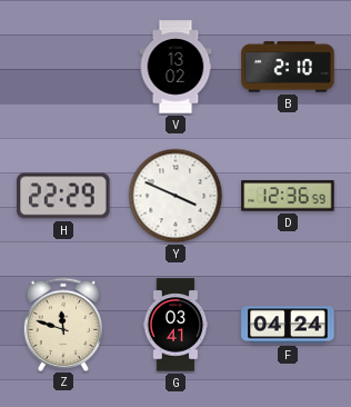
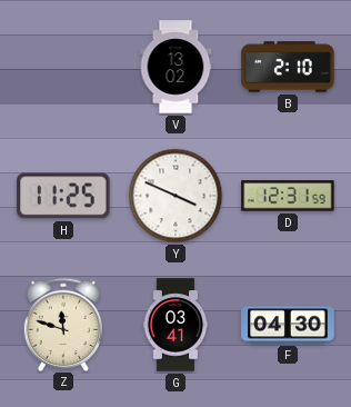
H: 22:29 -> 11:25 (63, 196)
D: 12:36 -> 12:31 (288, 196)
F: 04:24 -> 04:30 (288, 325)
